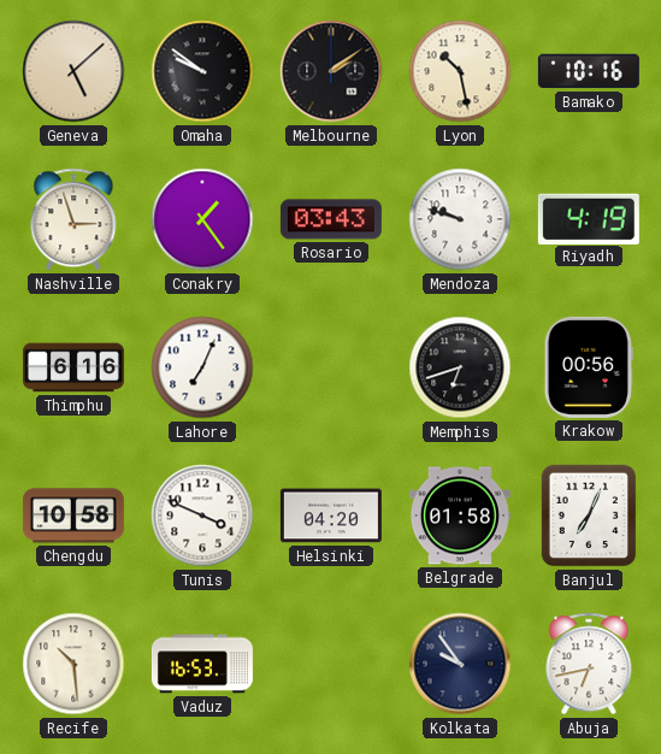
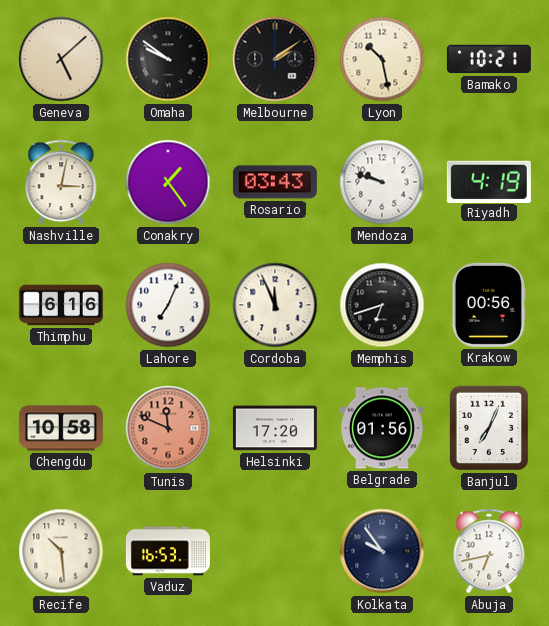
Bamako: 10:16 -> 10:21 (489, 59)
Nashville: 2:57 -> 3:02 (61, 182)
Cordoba: none -> 11:56 (275, 305)
Tunis: 3:49 -> 11:49 (168, 428)
Tunis dial: white -> salmon (168, 428)
Helsinki: 04:20 -> 17:20 (275, 428)
Belgrade: 01:58 -> 01:56 (382, 428)
